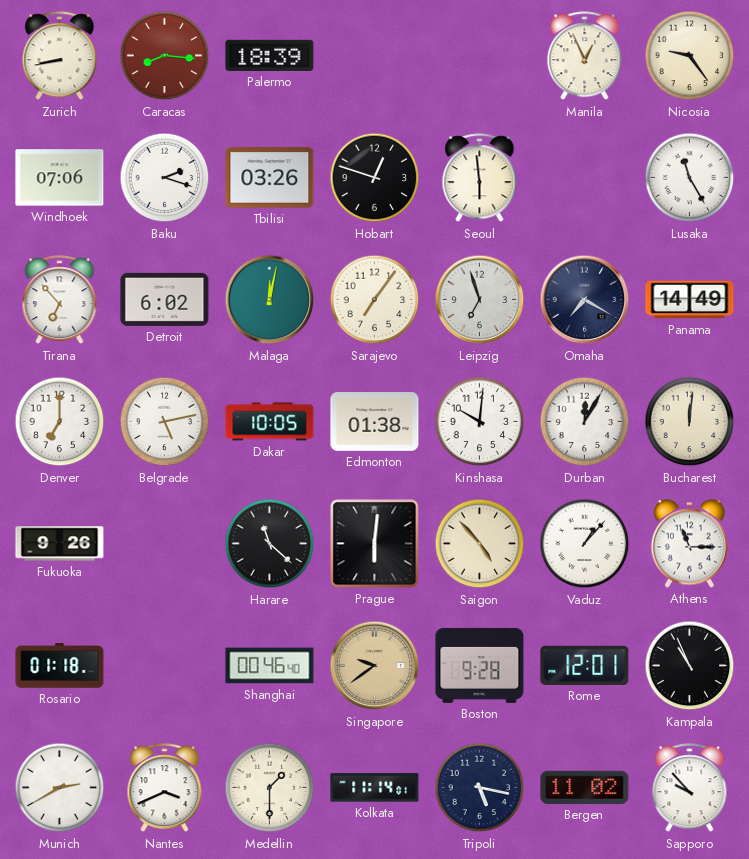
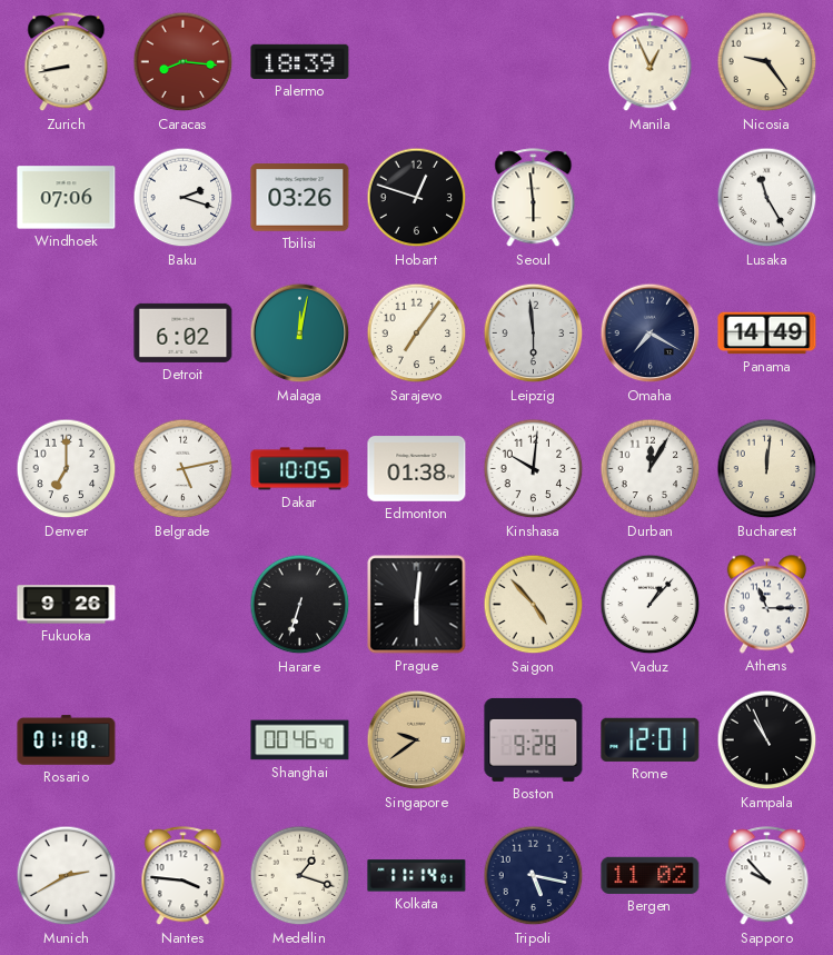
Tirana: 6:53 -> none (60, 300)
Leipzig: 6:57 -> 5:59 (534, 334)
Harare: 11:22 -> 6:33 (300, 605)
Nantes: 3:41 -> 3:46 (184, 876)
Medellin: 1:30 -> 1:18 (300, 876)
